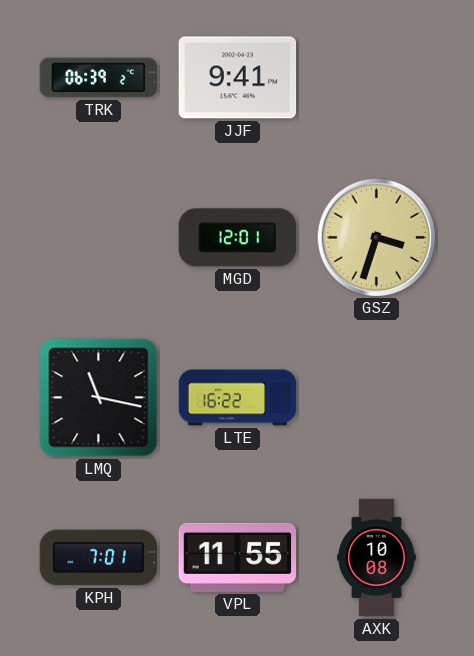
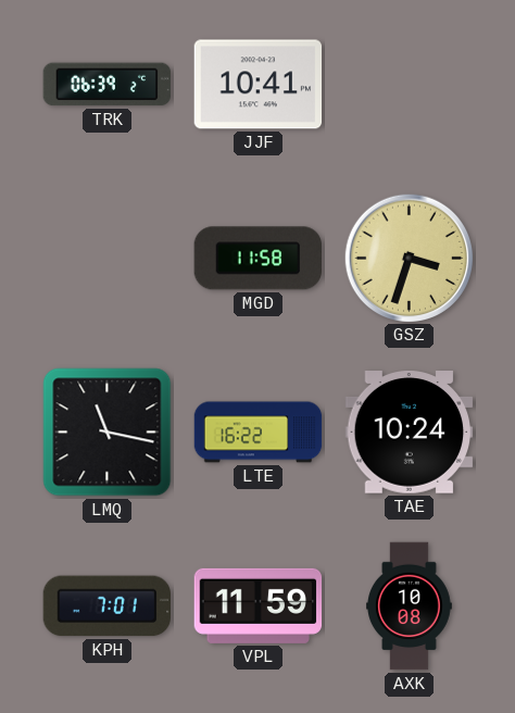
JJF: 9:41 -> 10:41 (259, 85)
MGD: 12:01 -> 11:58 (257, 259)
TAE: none -> 10:24 (410, 433)
VPL: 11:55 -> 11:59 (259, 605)
